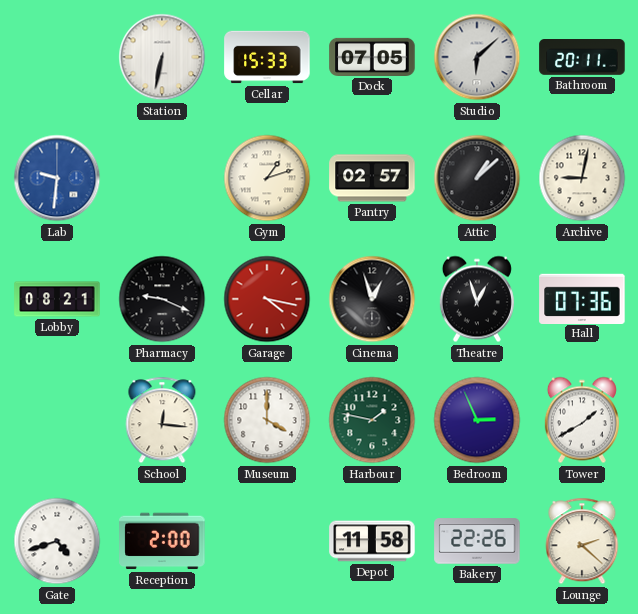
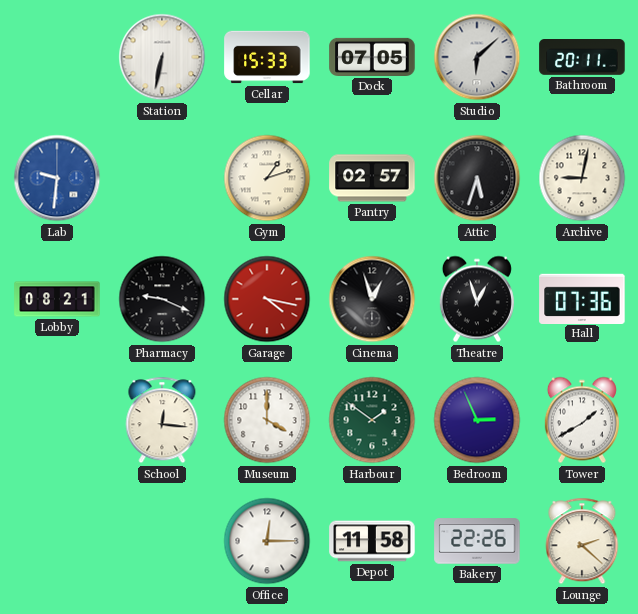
Attic: 1:08 -> 5:33 (477, 178)
Harbour: 1:47 -> 1:51 (372, 420)
Gate: 4:42 -> none (57, 541)
Reception: 2:00 -> none (162, 541)
Office: none -> 12:15 (267, 541)
